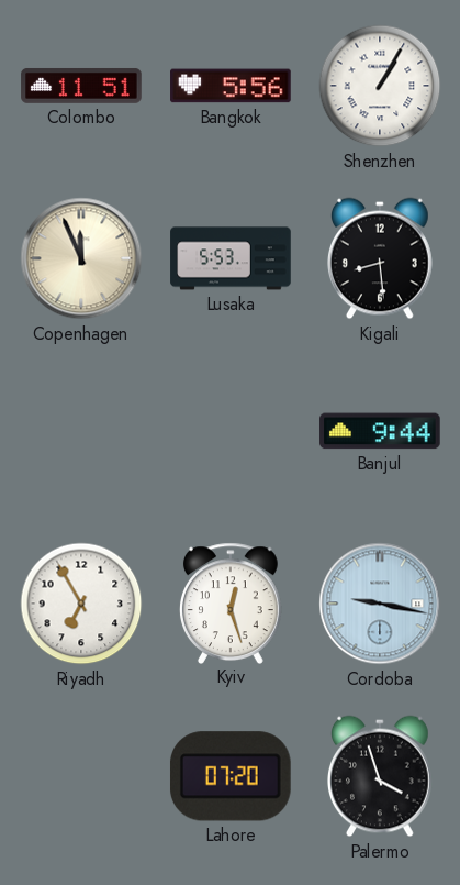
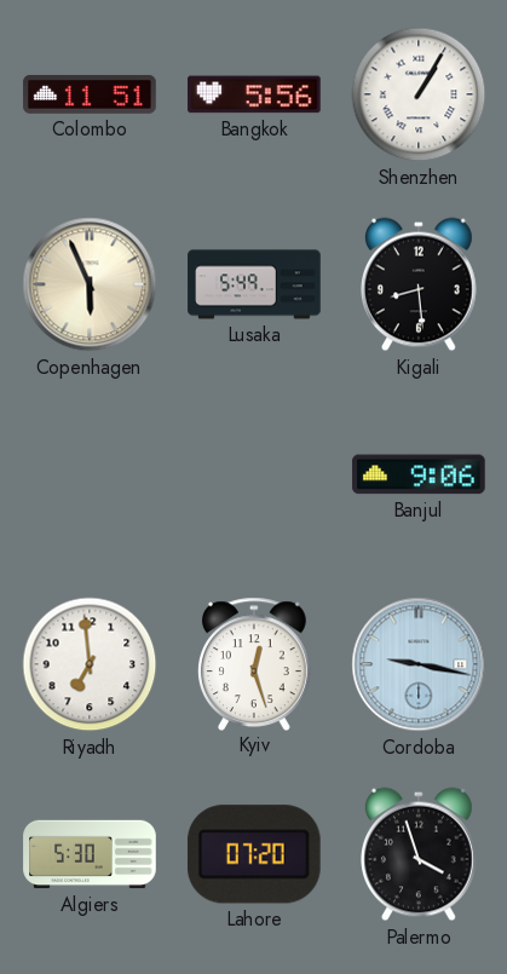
Copenhagen: 11:56 -> 5:56 (90, 284)
Lusaka: 5:53 -> 5:49 (254, 284)
Banjul: 9:44 -> 9:06 (419, 474)
Riyadh: 6:55 -> 6:59 (90, 664)
Algiers: none -> 5:30 (90, 854)
